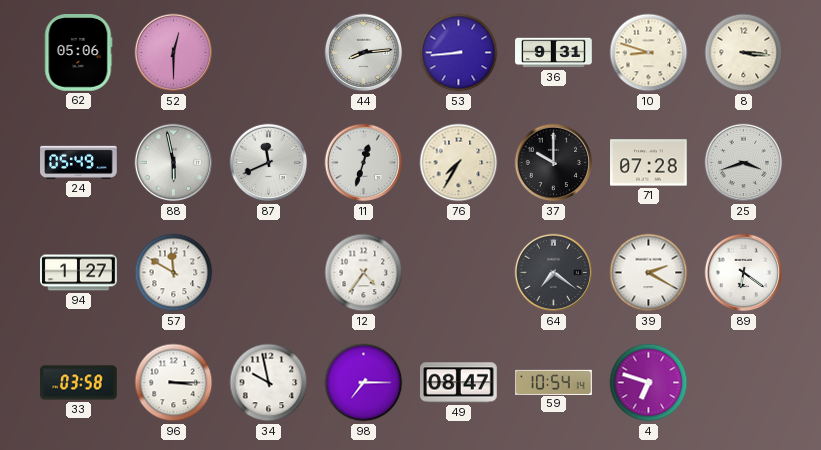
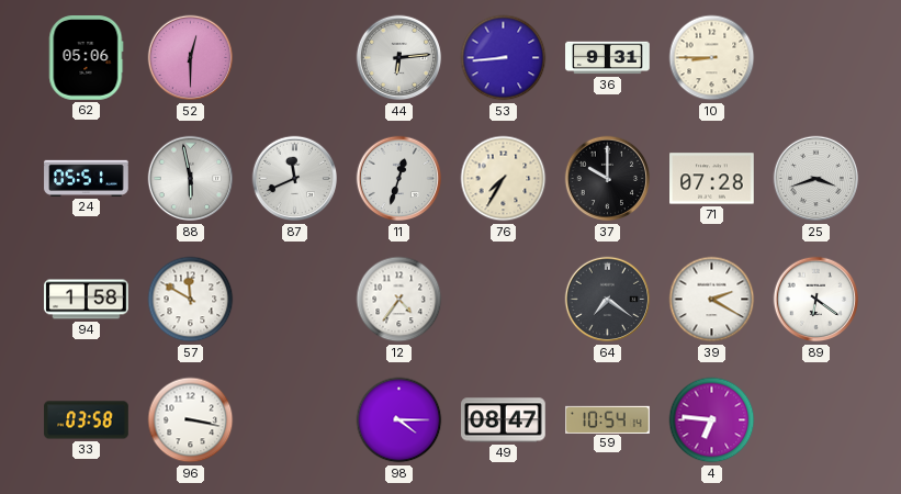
44: 8:14 -> 6:14 (399, 58)
10: 8:48 -> 8:45 (712, 58)
8: 3:16 -> none (744, 53)
24: 05:49 -> 05:51 (87, 178)
94: 1:27 -> 1:58 (87, 300)
96: 3:15 -> 3:17 (191, 420)
34: 9:58 -> none (269, 383)
98: 7:15 -> 4:15 (399, 420)
4: 6:48 -> 6:46 (712, 420)
